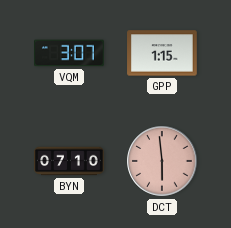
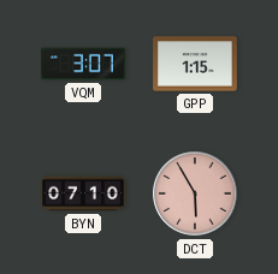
DCT: 5:59 -> 5:55 (195, 193)
